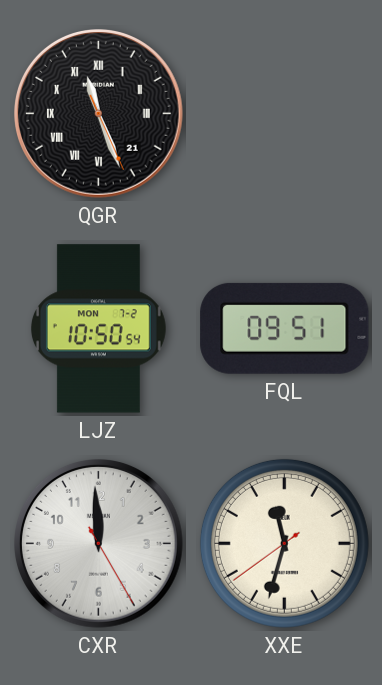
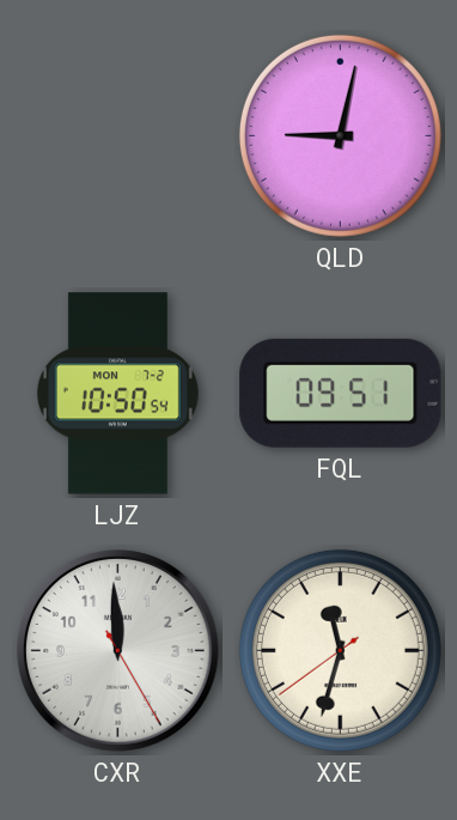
QGR: 11:26 -> none (99, 114)
QLD: none -> 9:02 (340, 135)
